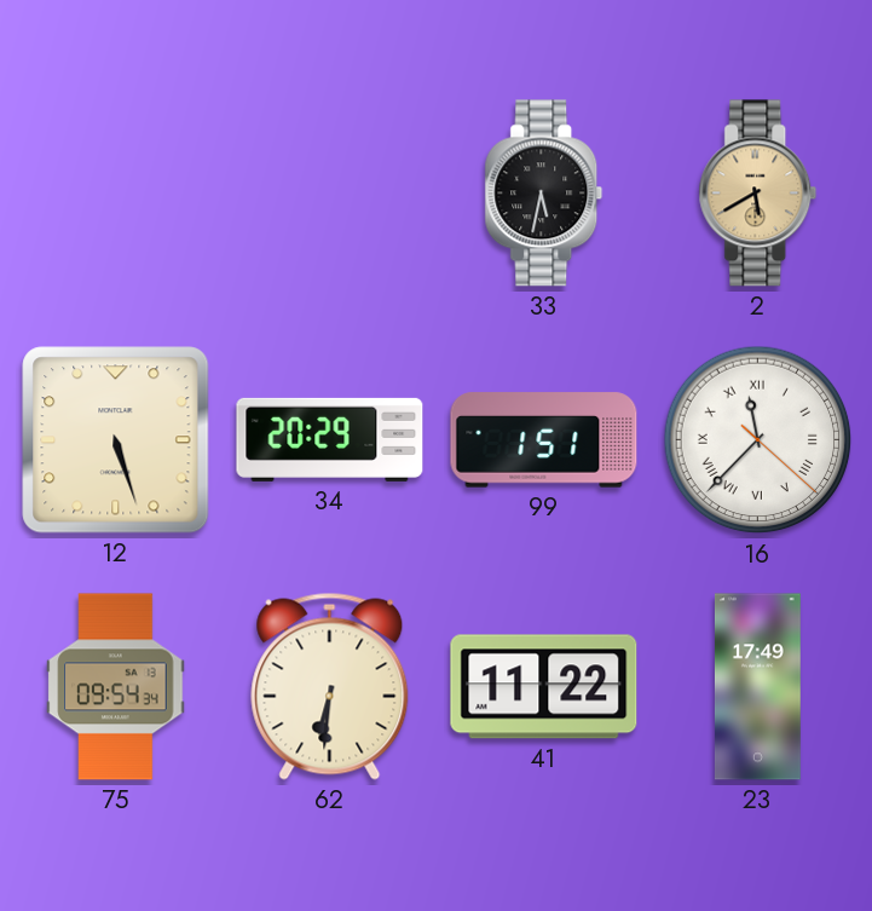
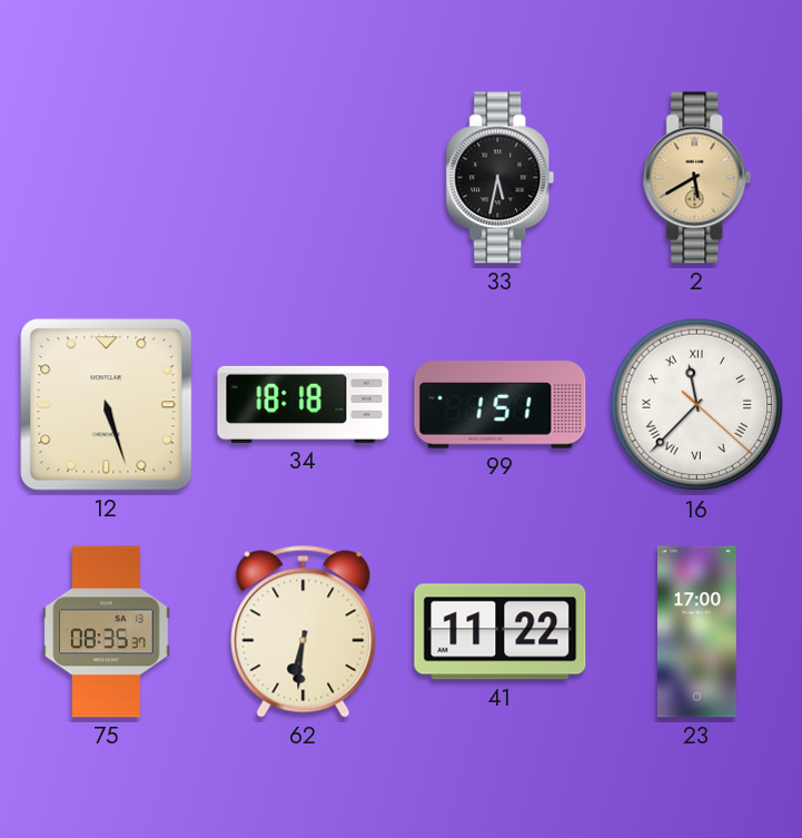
34: 20:29 -> 18:18 (304, 404)
75: 09:54 -> 08:35 (107, 632)
23: 17:49 -> 17:00 (696, 632)
